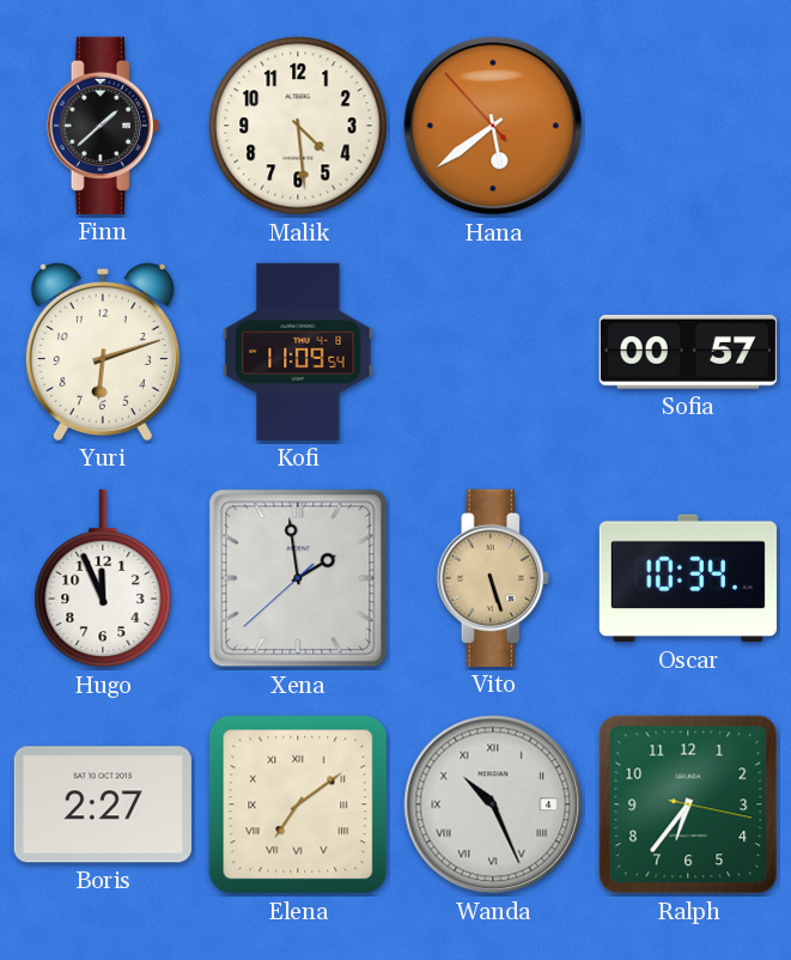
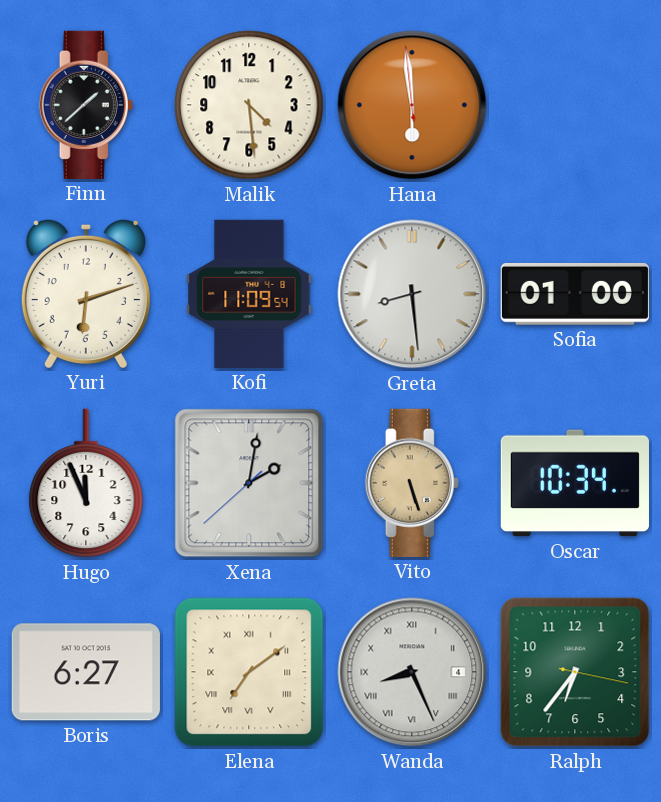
Hana: 5:38 -> 5:58 (412, 105)
Greta: none -> 8:29 (412, 294)
Sofia: 00:57 -> 01:00 (575, 294)
Xena: 1:58 -> 2:01 (249, 483)
Boris: 2:27 -> 6:27 (86, 672)
Wanda: 10:26 -> 8:26 (412, 672)
